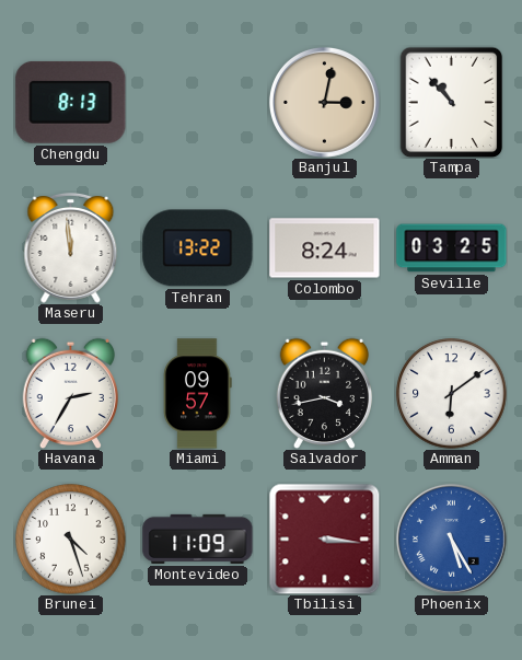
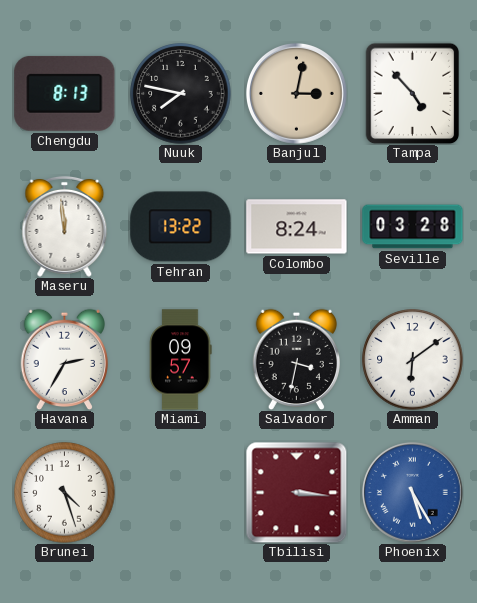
Nuuk: none -> 7:47 (181, 94)
Tampa: 10:53 -> 4:53 (413, 93)
Seville: 03:25 -> 03:28 (413, 227)
Salvador: 3:43 -> 3:32 (296, 359)
Montevideo: 11:09 -> none (198, 539)
